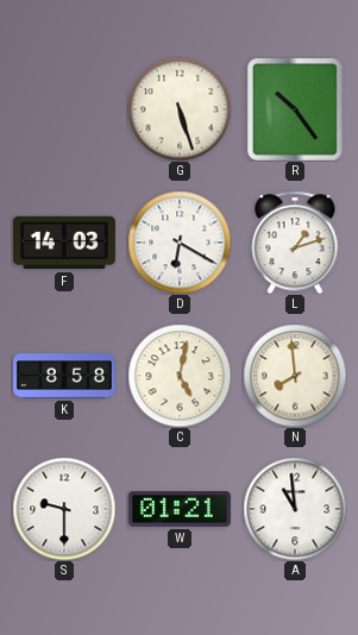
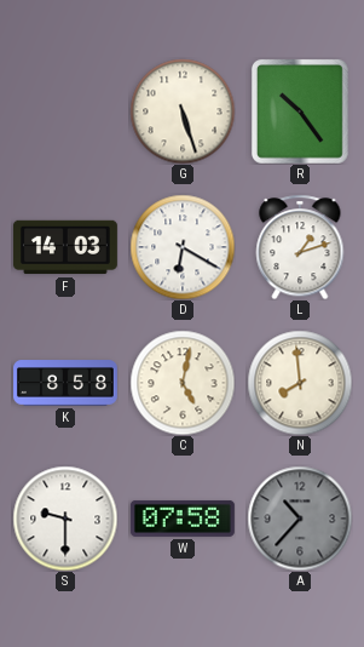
W: 01:21 -> 07:58 (183, 519)
A: 10:59 -> 10:37 (300, 519)
A dial: white -> grey (300, 519)
